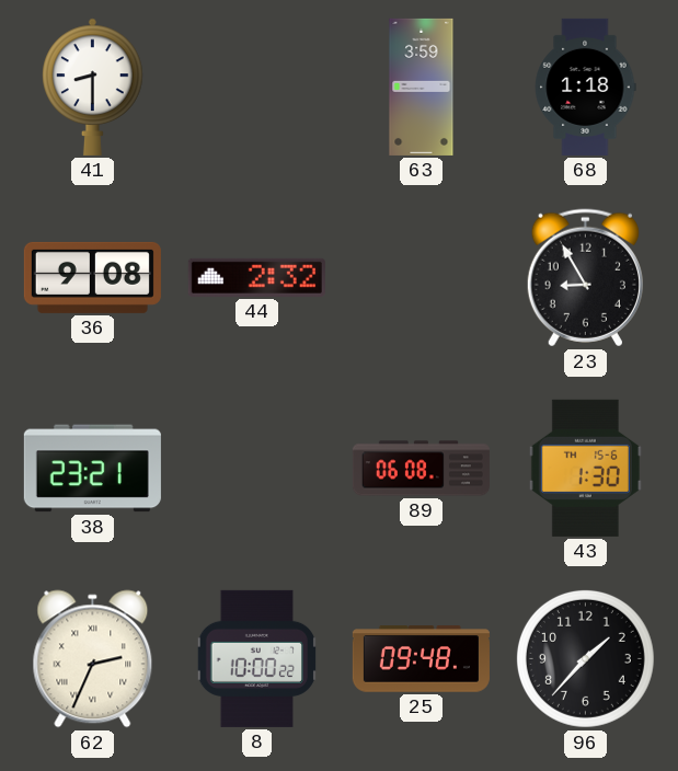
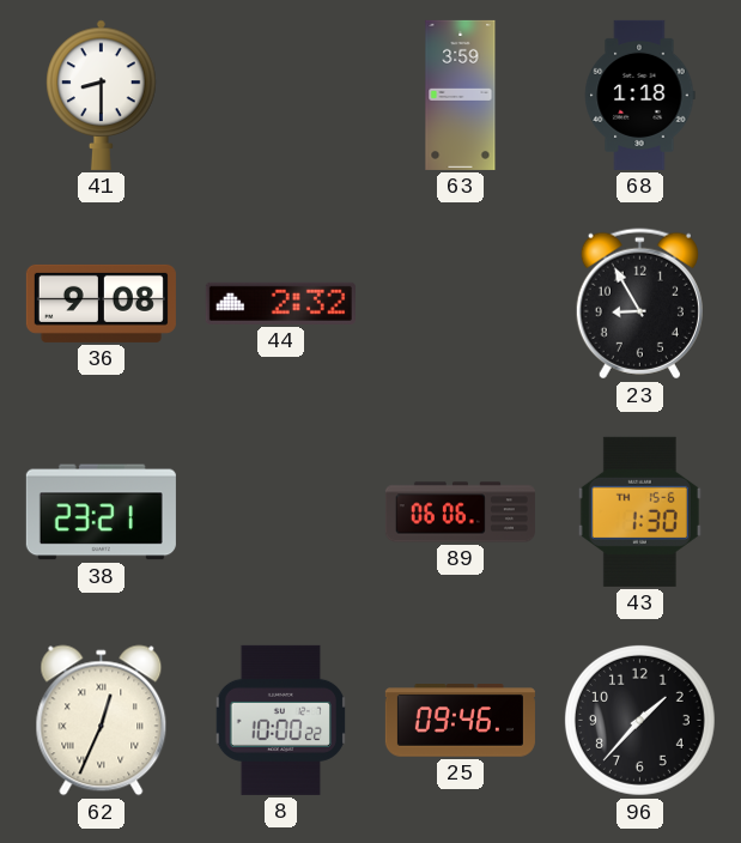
89: 06:08 -> 06:06 (460, 513)
62: 2:34 -> 12:34 (102, 721)
25: 09:48 -> 09:46 (460, 721)
